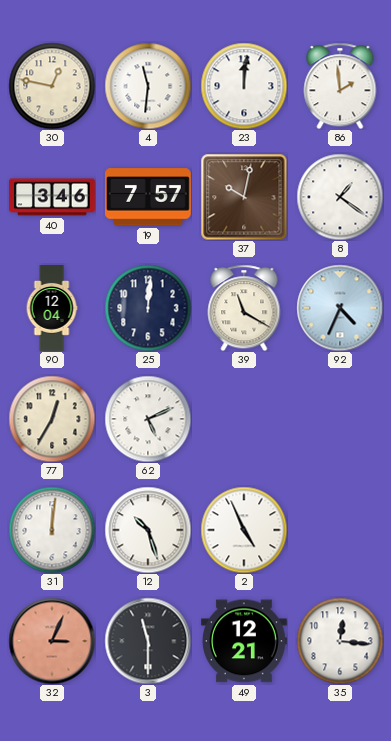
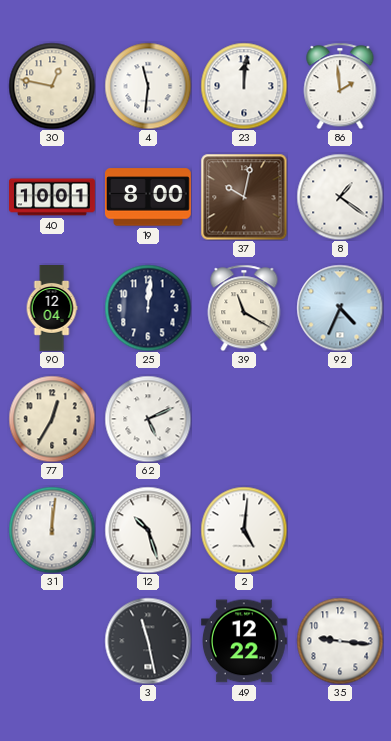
40: 3:46 -> 10:01 (53, 197)
19: 7:57 -> 8:00 (148, 197)
2: 4:56 -> 5:01 (244, 530)
32: 3:04 -> none (52, 641)
3: 11:30 -> 11:28 (148, 641)
49: 12:21 -> 12:22 (245, 641)
35: 12:16 -> 9:16 (340, 641)
